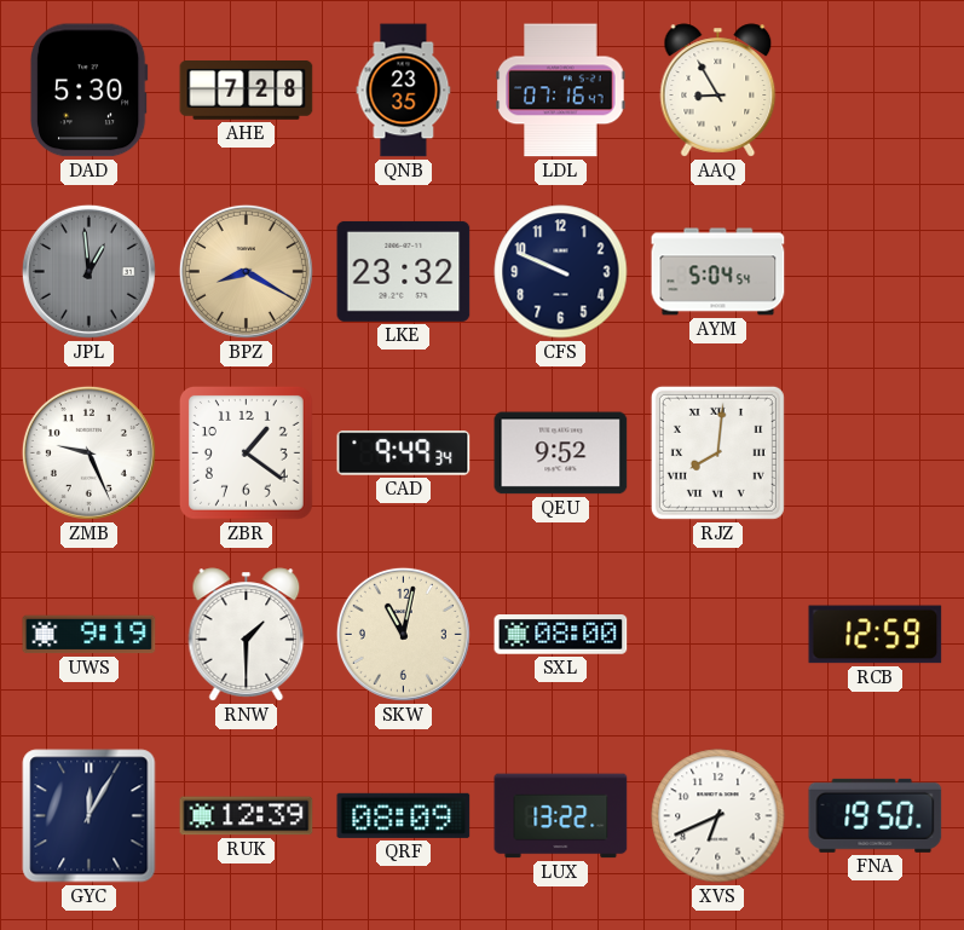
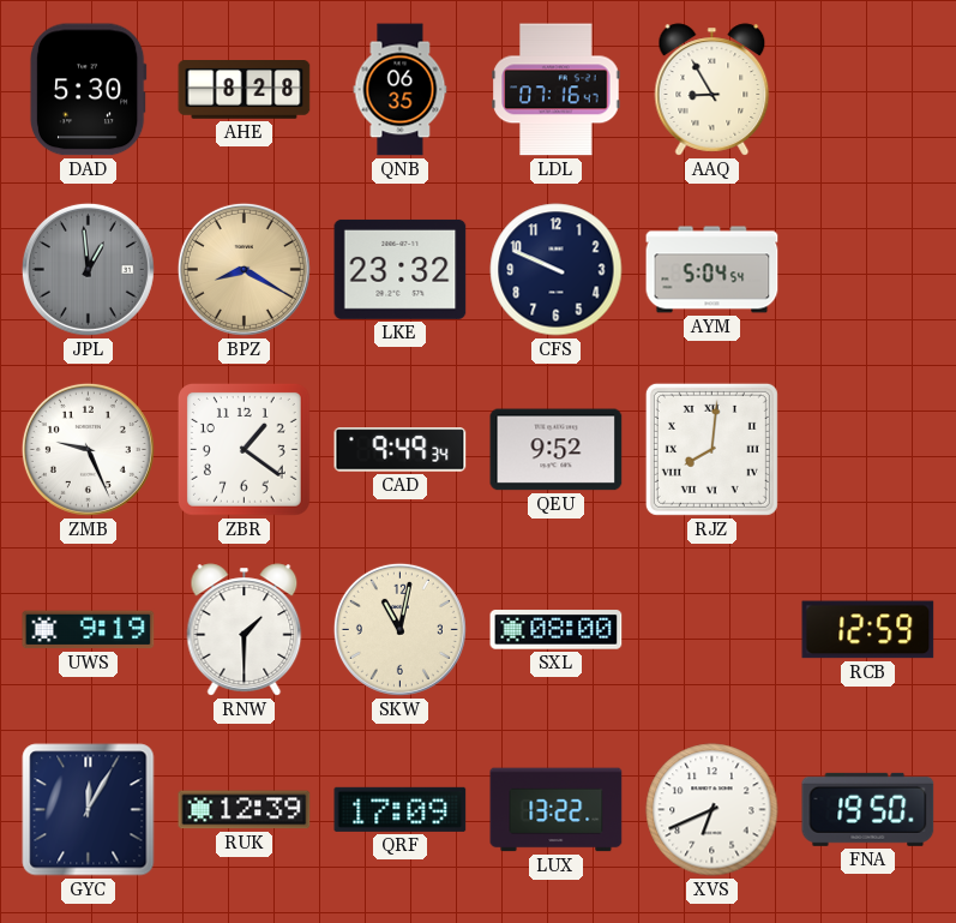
AHE: 7:28 -> 8:28 (245, 90)
QNB: 23:35 -> 06:35 (401, 90)
QRF: 08:09 -> 17:09 (401, 809)
